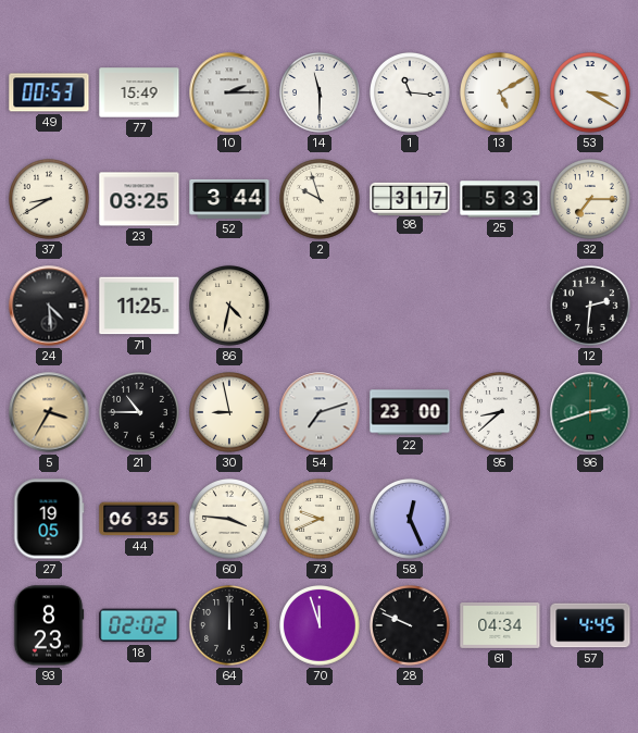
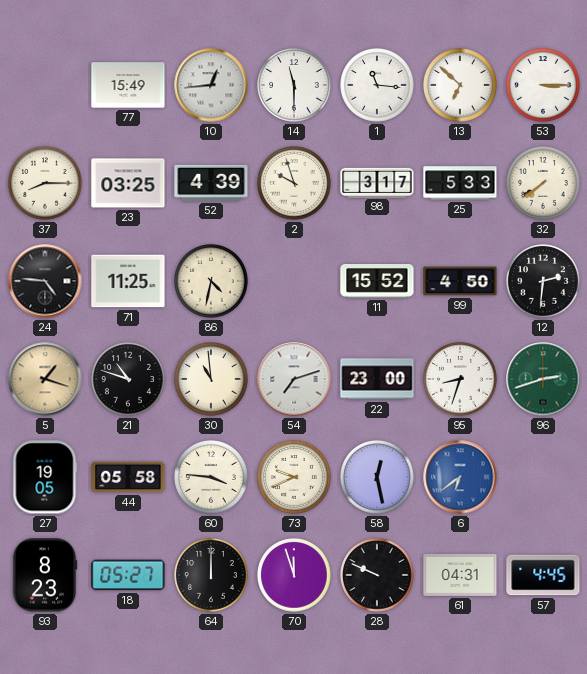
49: 00:53 -> none (49, 92)
10: 2:15 -> 12:44 (211, 85)
13: 5:10 -> 6:52 (461, 86)
53: 3:20 -> 3:15 (544, 86)
37: 8:40 -> 8:15 (46, 184)
52: 3:44 -> 4:39 (211, 183)
32: 7:15 -> 7:39 (544, 184)
24: 4:29 -> 4:46 (45, 281)
11: none -> 15:52 (377, 282)
99: none -> 4:50 (460, 281)
5: 3:35 -> 1:18 (45, 379)
21: 10:45 -> 10:48 (129, 380)
30: 8:58 -> 10:59 (212, 380)
95: 8:38 -> 8:33 (461, 380)
44: 06:35 -> 05:58 (128, 477)
58: 12:26 -> 12:28 (378, 478)
6: none -> 6:39 (460, 477)
18: 02:02 -> 05:27 (128, 575)
61: 04:34 -> 04:31 (460, 575)
